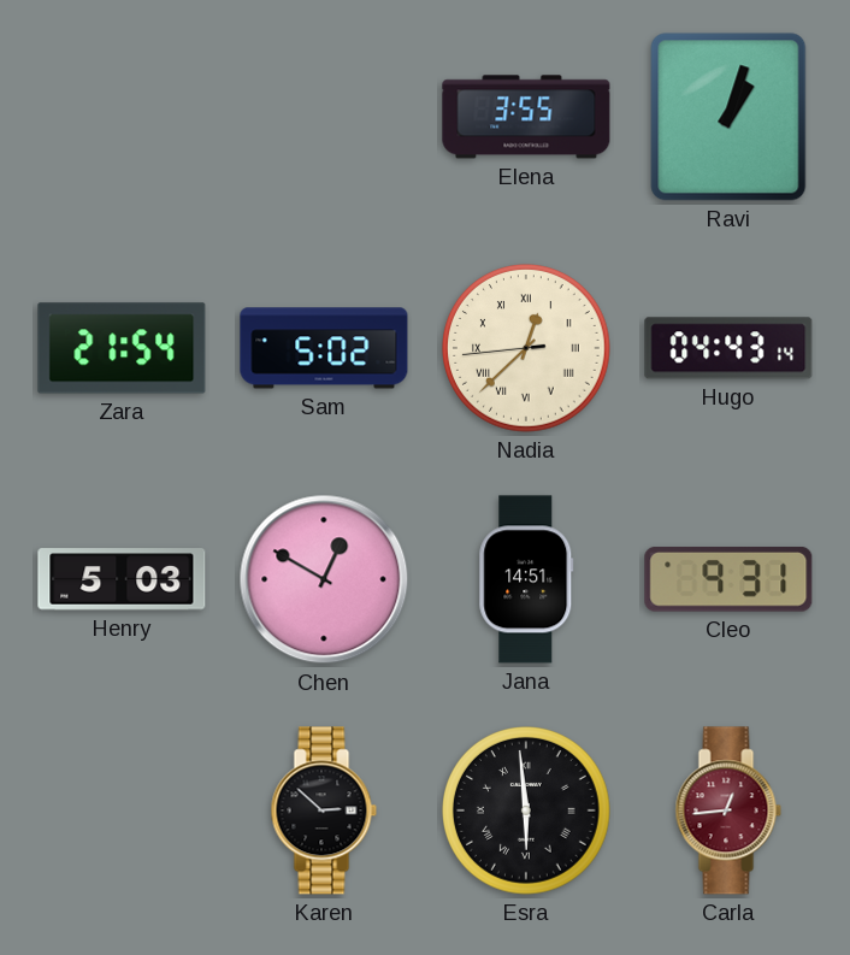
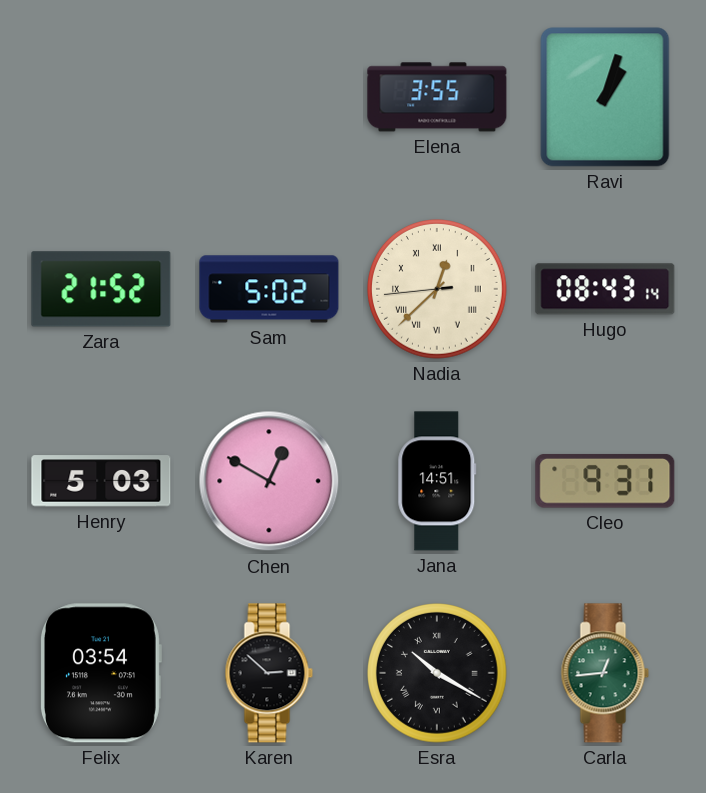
Zara: 21:54 -> 21:52 (101, 289)
Hugo: 04:43 -> 08:43 (605, 289)
Felix: none -> 03:54 (101, 673)
Esra: 5:59 -> 10:20 (438, 674)
Carla dial: burgundy -> green (605, 673)
